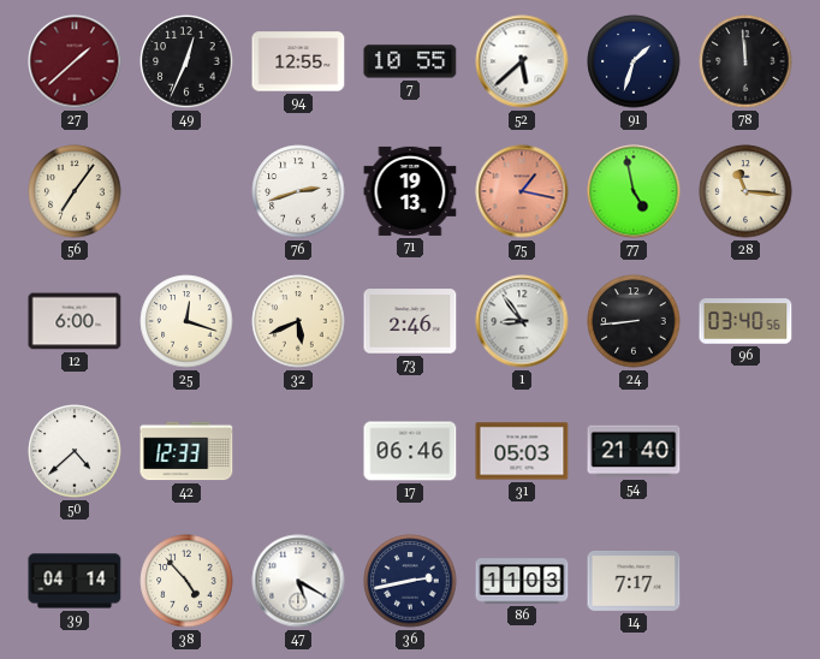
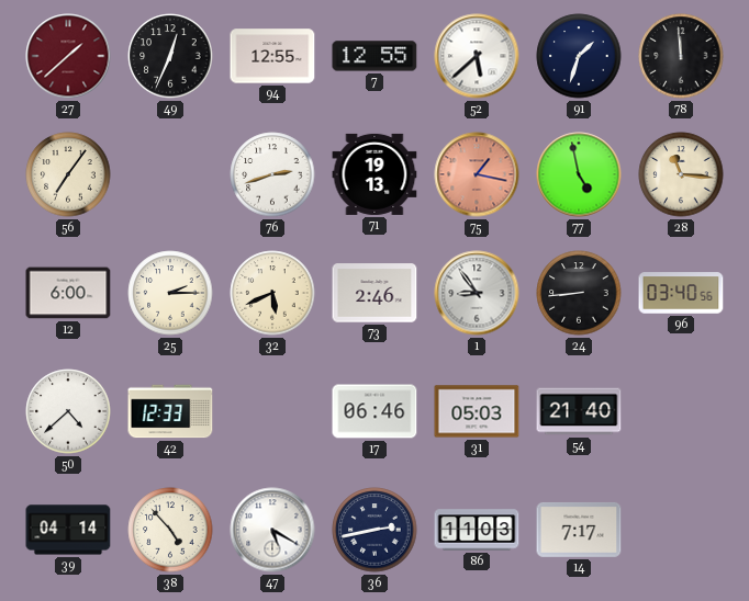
7: 10:55 -> 12:55 (374, 56)
25: 12:18 -> 2:15 (170, 293)
